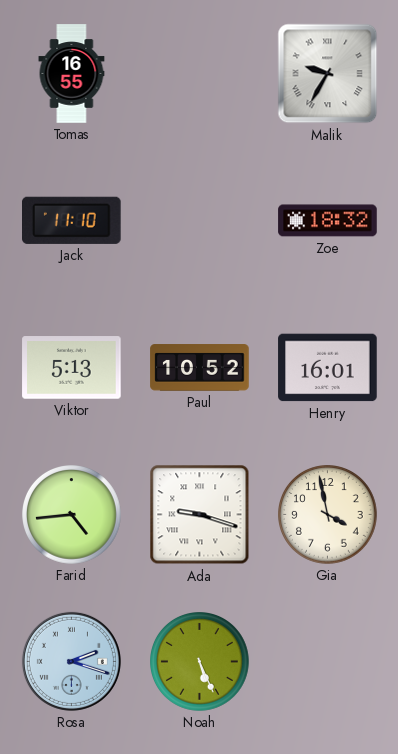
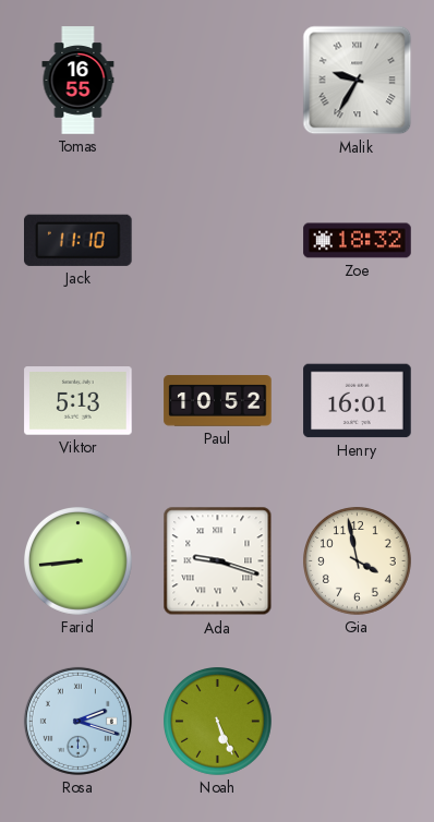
Farid: 4:44 -> 8:44 (79, 561)
